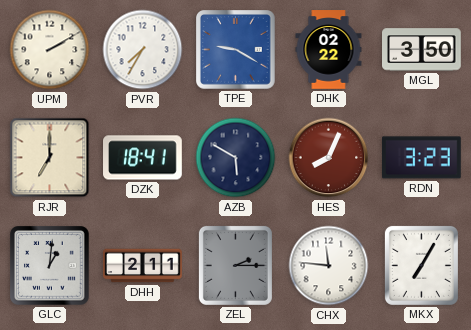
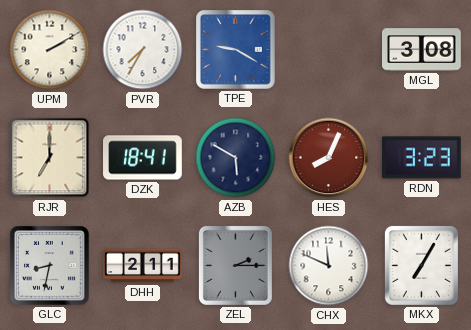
DHK: 02:22 -> none (329, 50)
MGL: 3:50 -> 3:08 (422, 50)
GLC: 1:01 -> 8:32 (50, 266)
CHX: 11:46 -> 11:49 (329, 266)
